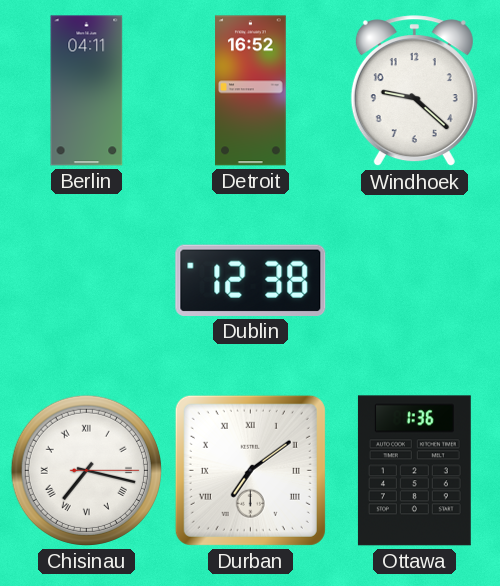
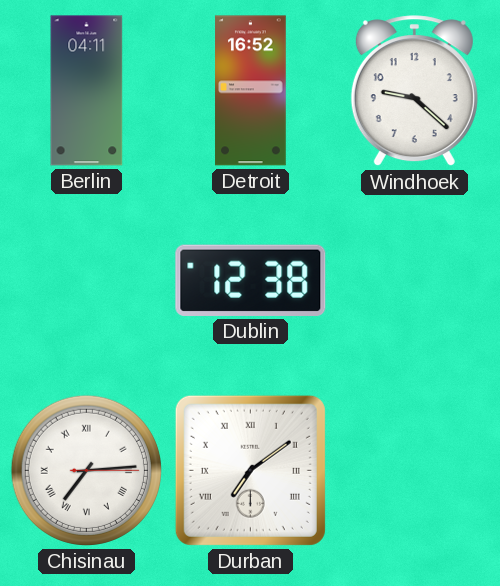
Chisinau: 7:17 -> 7:14 (86, 470)
Ottawa: 1:36 -> none (414, 471)
